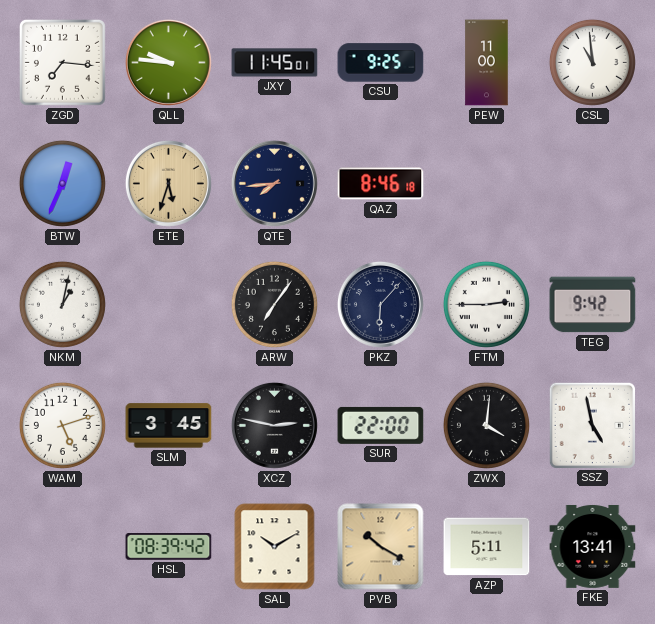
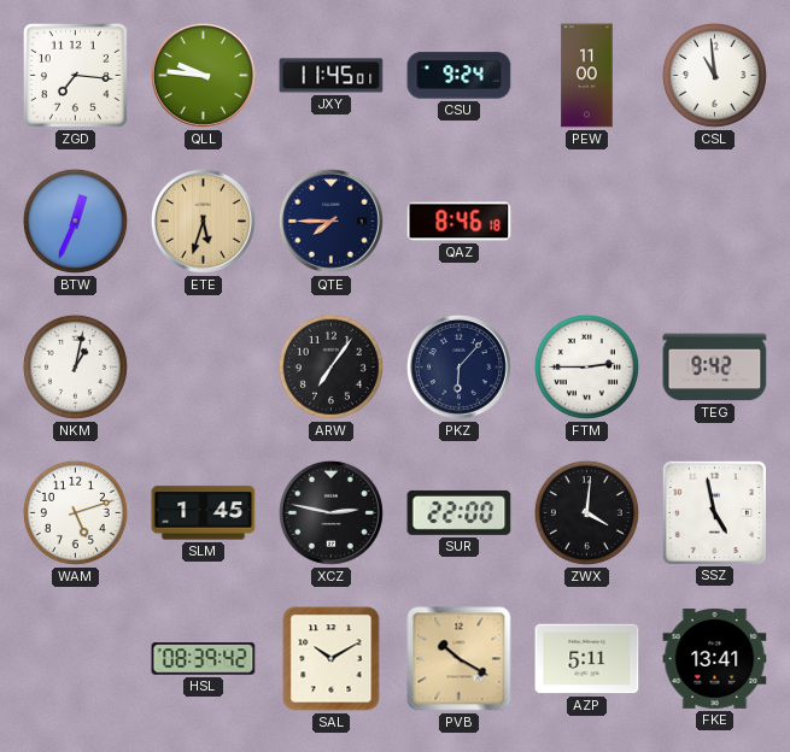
CSU: 9:25 -> 9:24 (460, 76)
QTE: 7:44 -> 7:45 (330, 221)
SLM: 3:45 -> 1:45 (204, 513)
